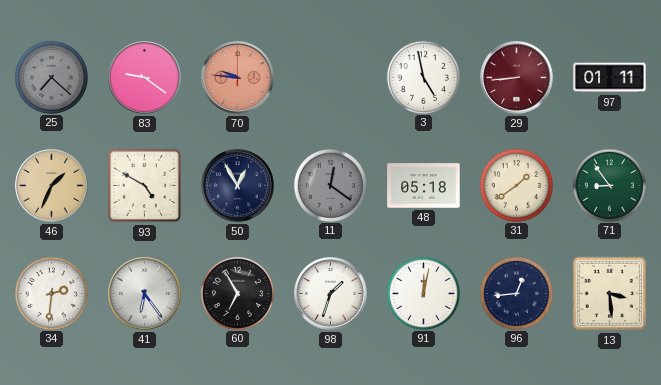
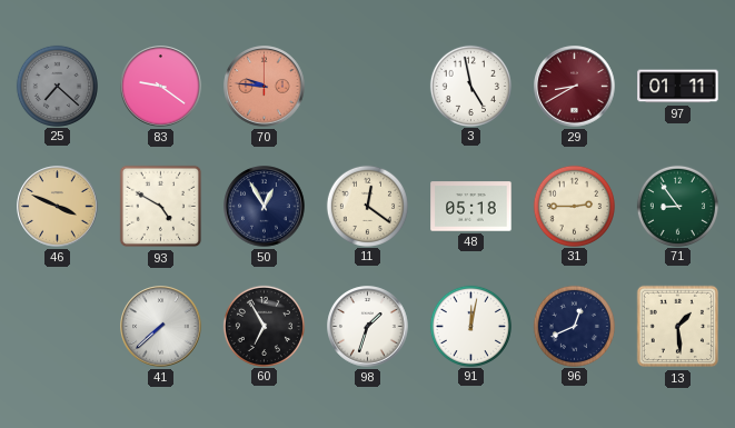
29: 8:44 -> 8:40 (575, 87)
46: 1:34 -> 3:49 (58, 207)
11 dial: grey -> cream (367, 206)
31: 1:39 -> 2:45 (574, 206)
34: 2:31 -> none (51, 293)
41: 6:24 -> 7:38 (161, 327)
96: 12:44 -> 12:41 (574, 326)
13: 3:29 -> 1:29 (678, 327)
